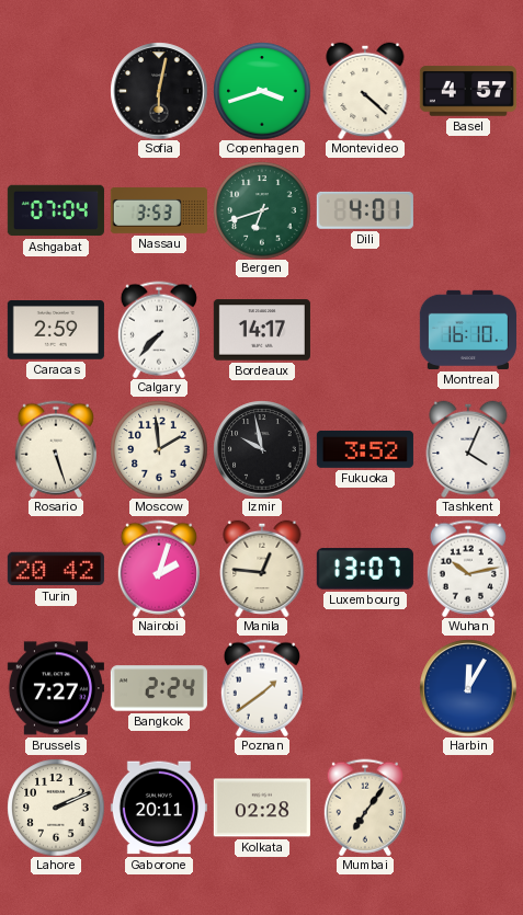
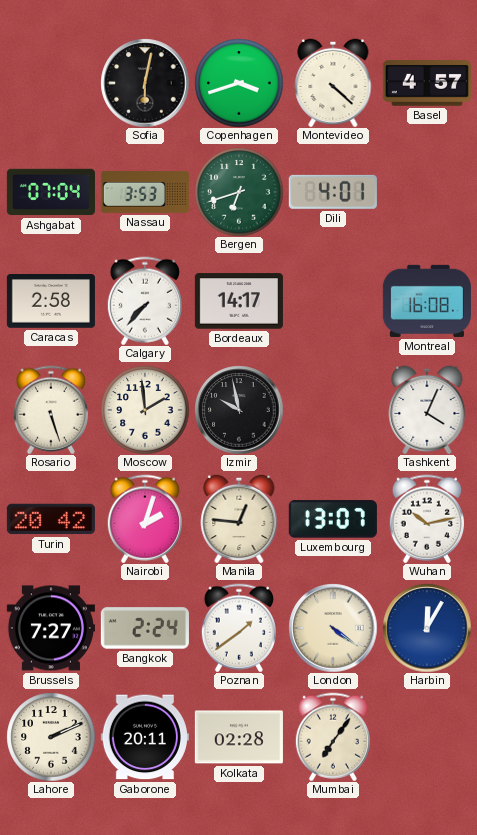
Caracas: 2:59 -> 2:58 (51, 301)
Montreal: 16:10 -> 16:08 (427, 301)
Fukuoka: 3:52 -> none (365, 449)
London: none -> 4:21 (333, 628)
